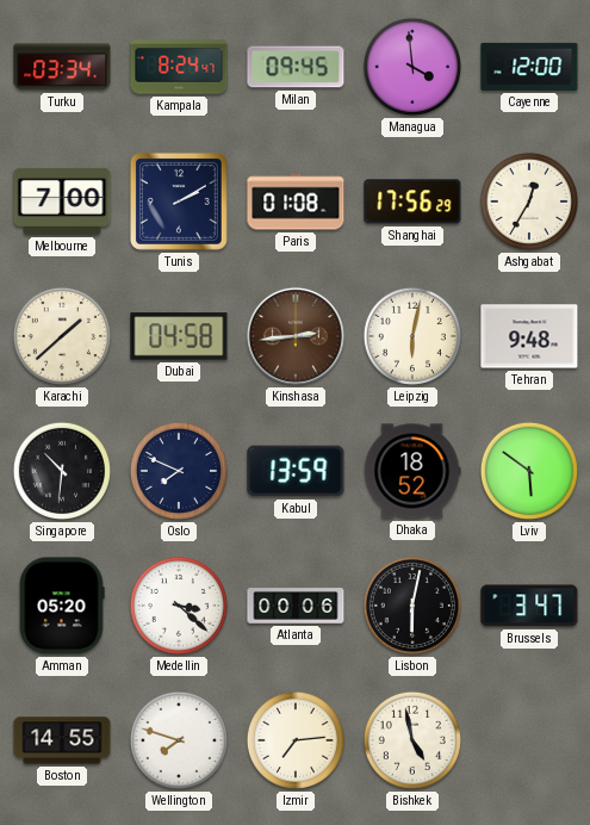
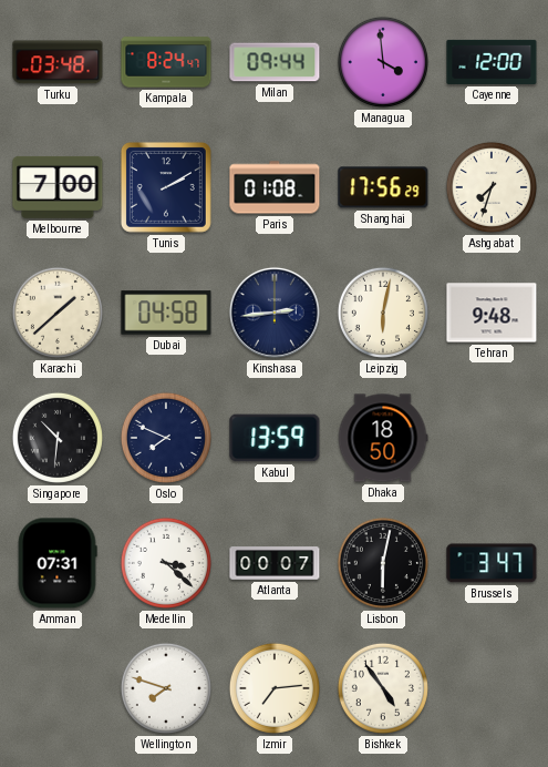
Turku: 03:34 -> 03:48 (58, 62)
Milan: 09:45 -> 09:44 (275, 62)
Ashgabat: 12:35 -> 7:33 (492, 187)
Kinshasa dial: brown -> navy (275, 313)
Dhaka: 18:52 -> 18:50 (383, 438)
Lviv: 5:51 -> none (529, 471)
Amman: 05:20 -> 07:31 (58, 563)
Atlanta: 00:06 -> 00:07 (275, 563)
Boston: 14:55 -> none (62, 740)
Bishkek: 4:58 -> 4:54 (383, 688)
